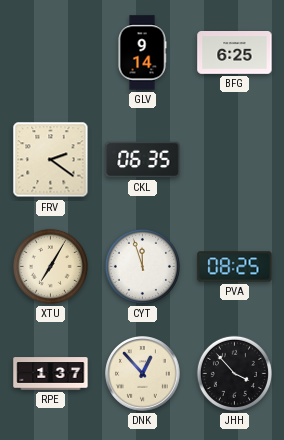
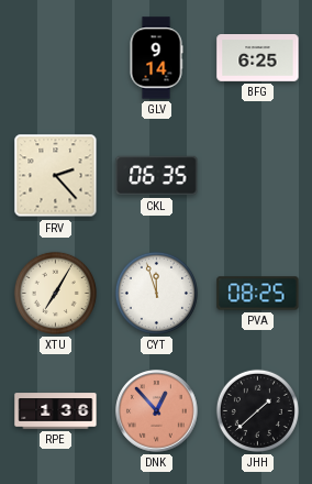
FRV: 2:21 -> 2:23 (56, 176)
RPE: 1:37 -> 1:36 (56, 411)
DNK dial: cream -> salmon (157, 411)
JHH: 3:53 -> 1:38 (257, 410)
